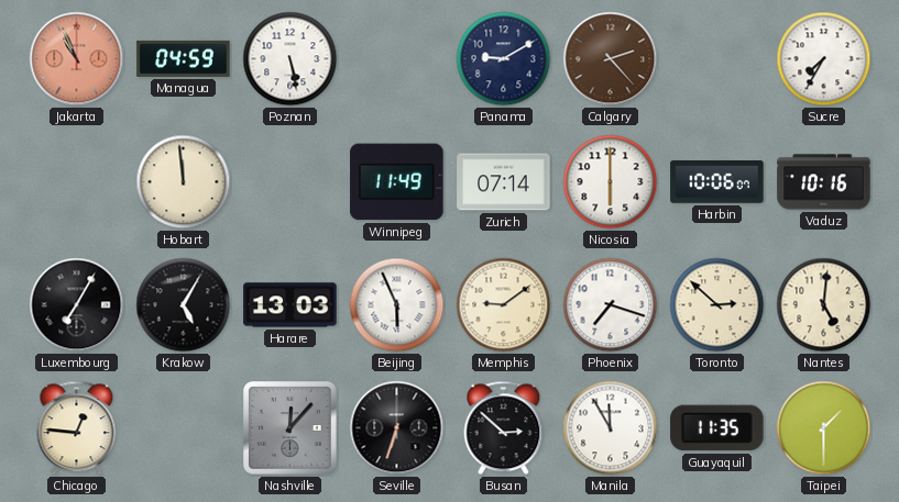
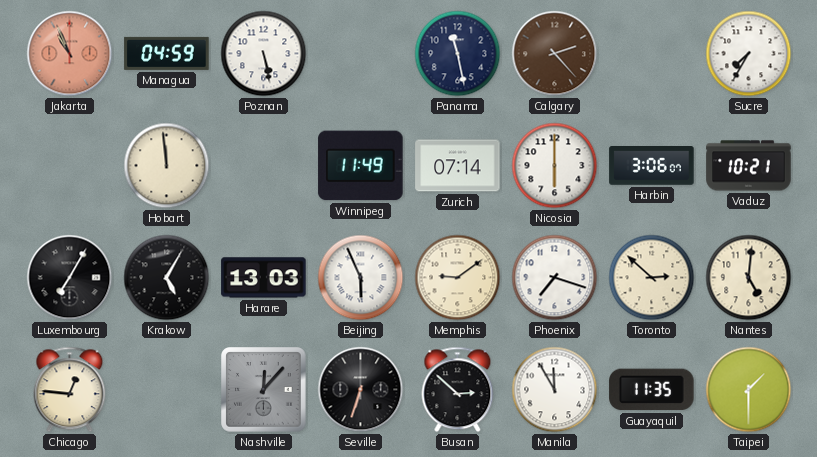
Panama: 9:10 -> 11:28 (458, 54)
Harbin: 10:06 -> 3:06 (652, 166)
Vaduz: 10:16 -> 10:21 (749, 166)
